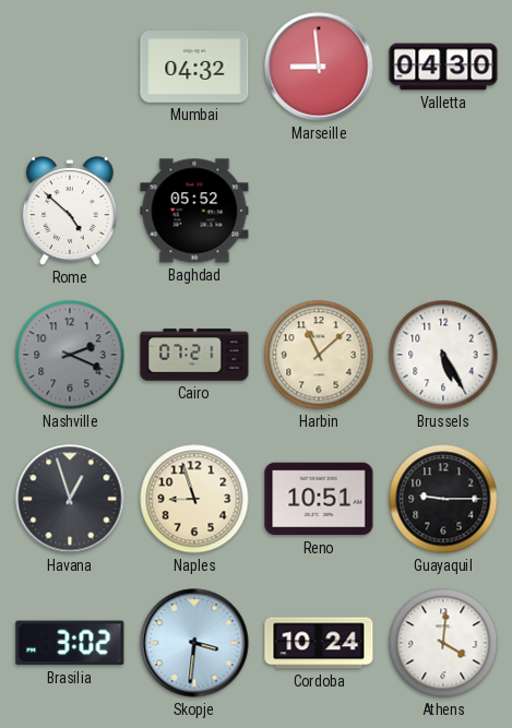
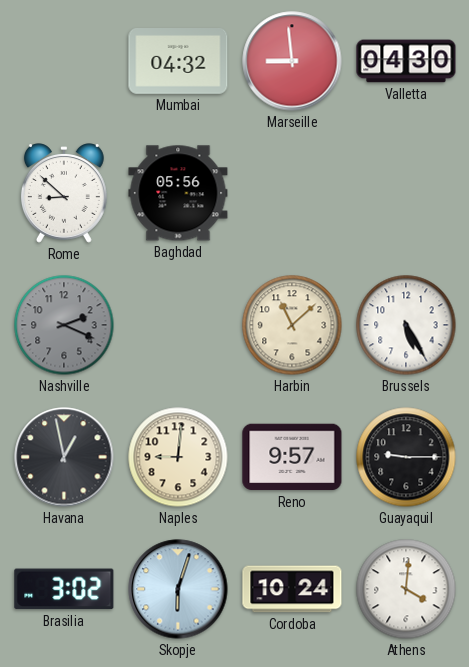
Rome: 4:52 -> 8:52 (64, 193)
Baghdad: 05:52 -> 05:56 (178, 193)
Cairo: 07:21 -> none (194, 355)
Havana: 12:57 -> 12:58 (64, 457)
Naples: 8:57 -> 9:01 (178, 457)
Reno: 10:51 -> 9:57 (292, 457)
Skopje: 3:31 -> 6:03 (178, 589)
